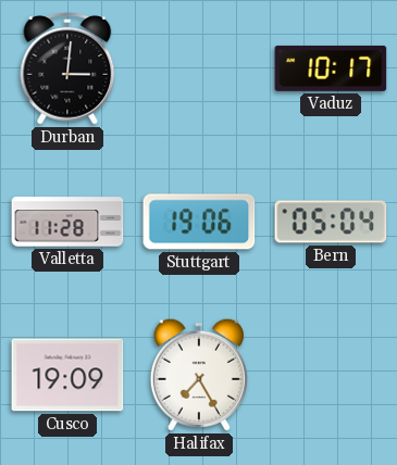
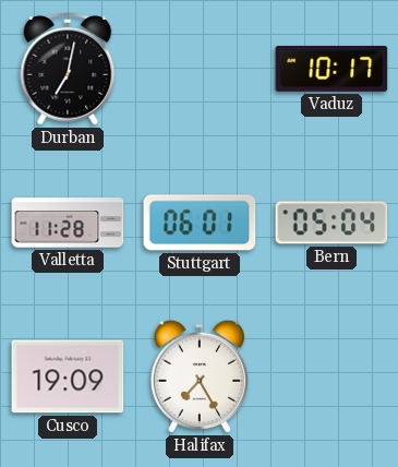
Durban: 3:01 -> 7:02 (68, 69)
Stuttgart: 19:06 -> 06:01 (200, 223)
